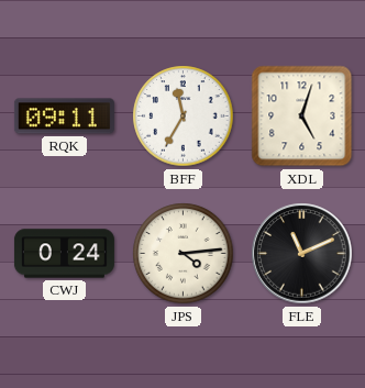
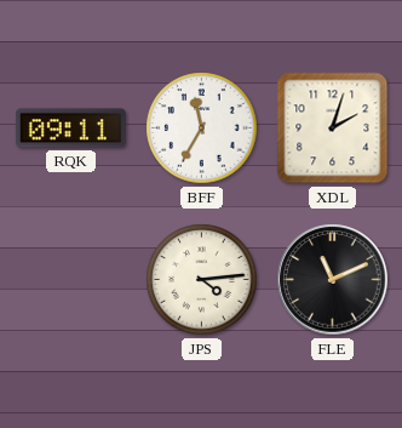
XDL: 5:03 -> 2:03 (333, 129)
CWJ: 0:24 -> none (64, 254)
